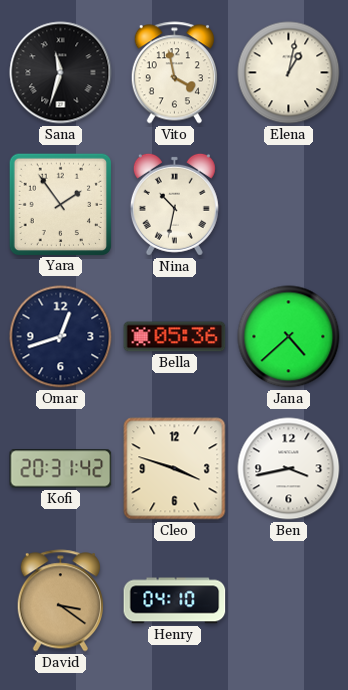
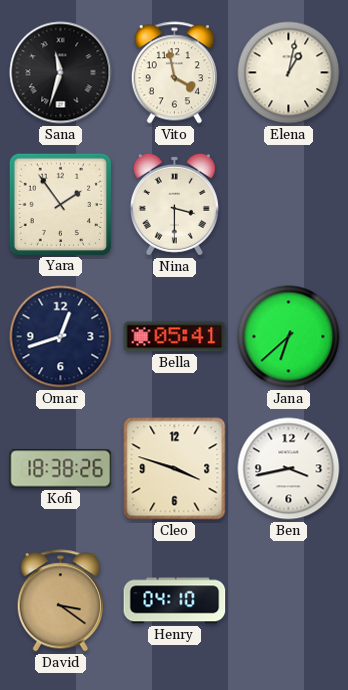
Nina: 10:32 -> 3:30 (174, 204)
Bella: 05:36 -> 05:41 (175, 337)
Jana: 4:38 -> 6:38 (289, 337)
Kofi: 20:31 -> 18:38 (61, 469)
